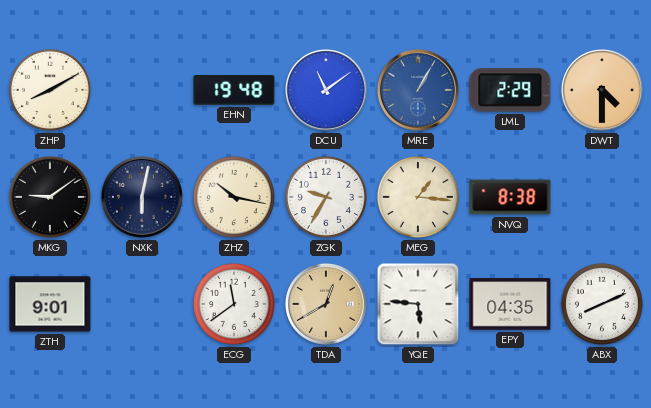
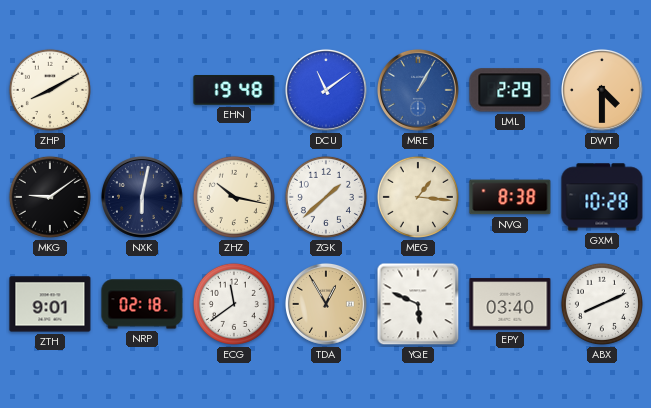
ZGK: 9:35 -> 1:38 (326, 197)
GXM: none -> 10:28 (602, 197)
NRP: none -> 02:18 (142, 304)
TDA: 12:40 -> 12:55 (326, 304)
YQE: 5:46 -> 5:49 (418, 304)
EPY: 04:35 -> 03:40 (510, 304)
